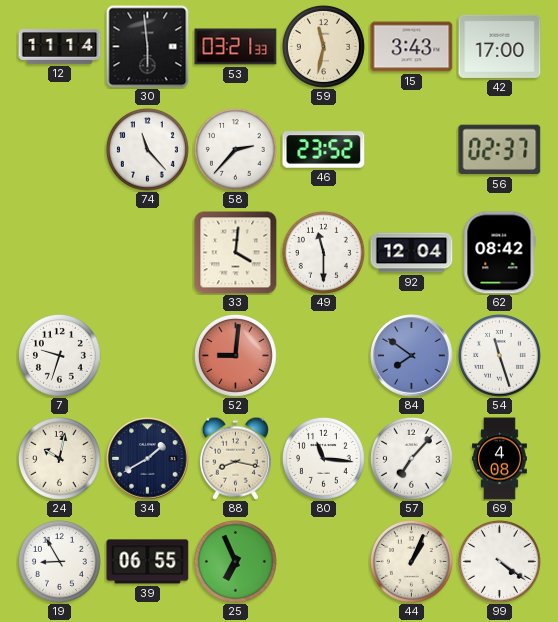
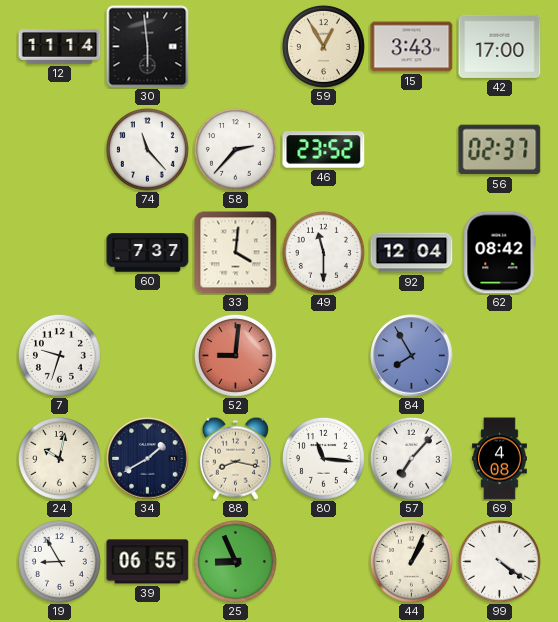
53: 03:21 -> none (236, 47)
59: 11:32 -> 12:55 (323, 46)
60: none -> 7:37 (148, 253)
84: 7:51 -> 7:55 (412, 356)
54: 11:27 -> none (499, 355)
25: 6:56 -> 8:56 (235, 561)
